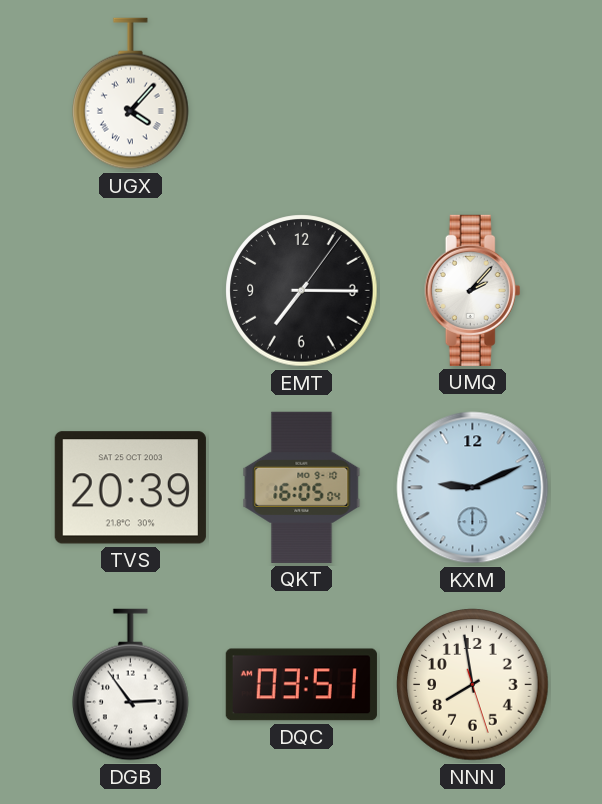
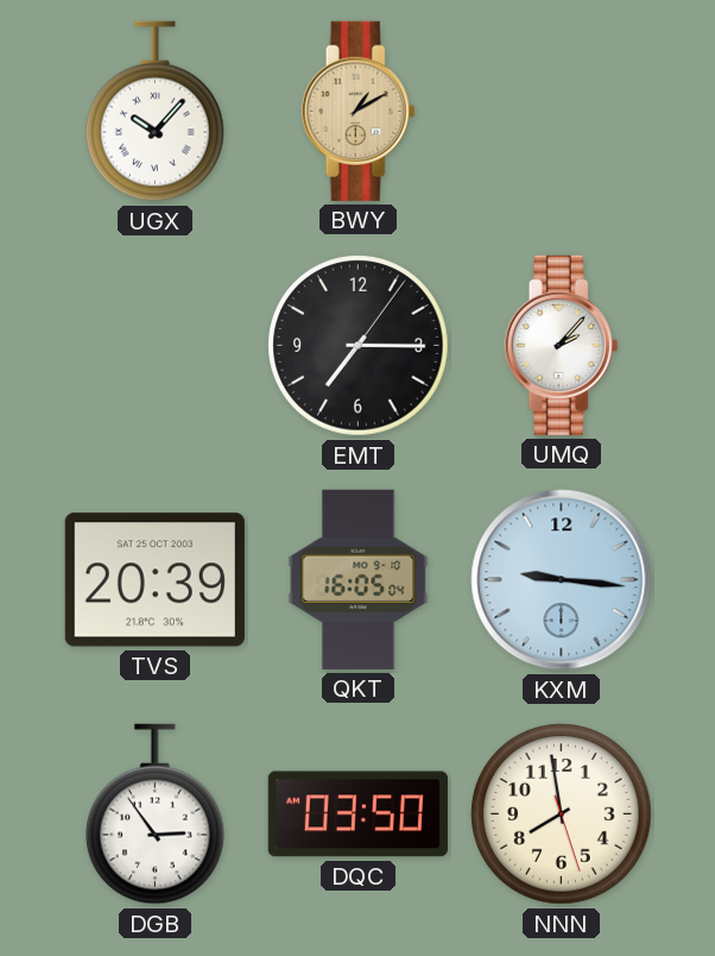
UGX: 4:07 -> 10:07 (156, 112)
BWY: none -> 1:10 (359, 111)
KXM: 9:11 -> 9:16 (562, 580)
DQC: 03:51 -> 03:50 (357, 815)
